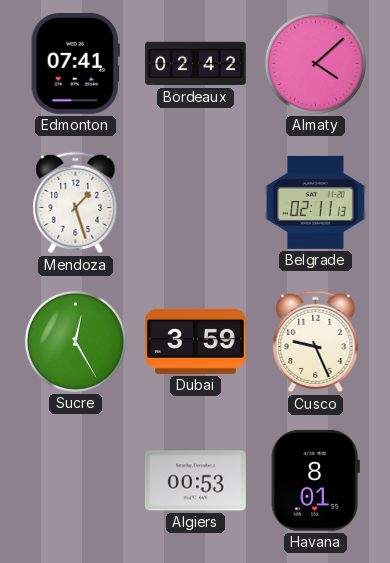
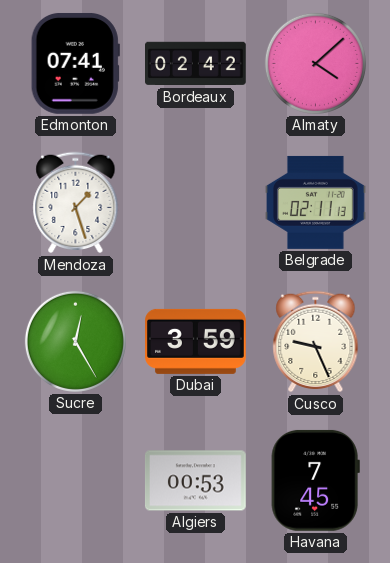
Havana: 8:01 -> 7:45 (315, 480)
